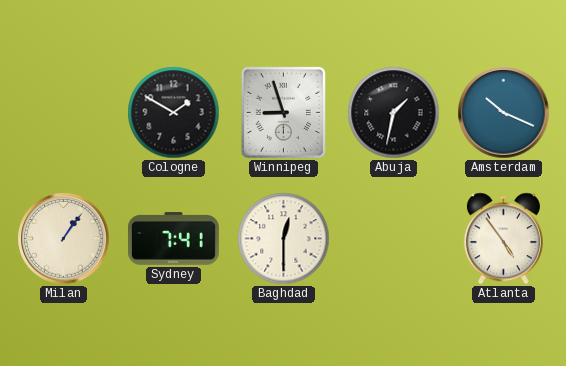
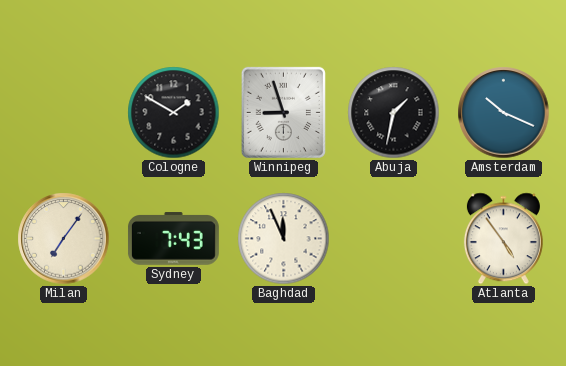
Milan: 1:06 -> 7:06 (64, 239)
Sydney: 7:41 -> 7:43 (173, 239)
Baghdad: 12:30 -> 11:56 (284, 239)
